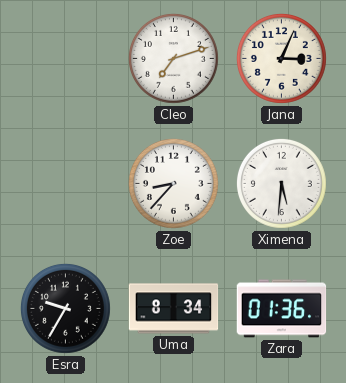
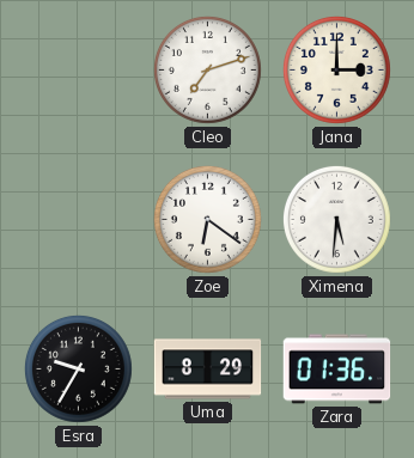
Jana: 3:04 -> 3:00 (336, 69)
Zoe: 8:37 -> 6:21 (207, 219)
Uma: 8:34 -> 8:29 (208, 370)
